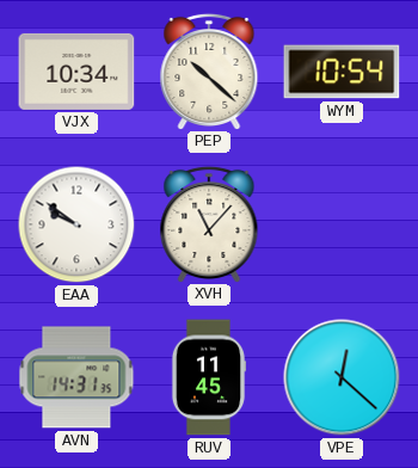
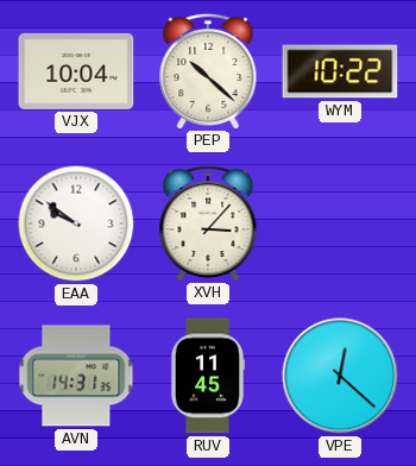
VJX: 10:34 -> 10:04 (76, 71)
WYM: 10:54 -> 10:22 (340, 71)
XVH: 11:07 -> 3:07 (208, 222)
